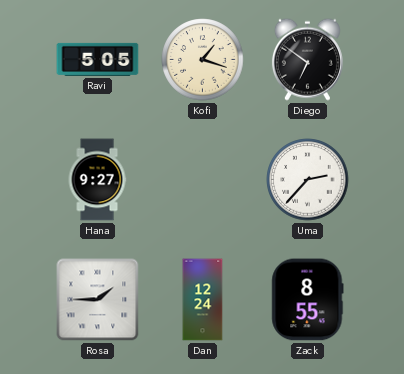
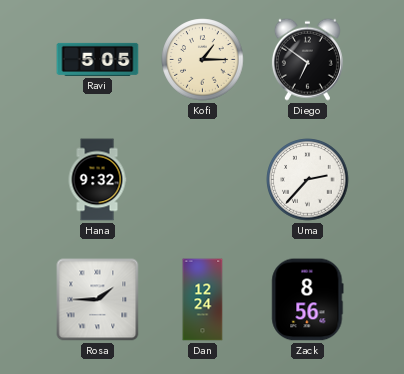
Kofi: 1:18 -> 1:15 (203, 60)
Hana: 9:27 -> 9:32 (97, 180)
Zack: 8:55 -> 8:56 (308, 300)
